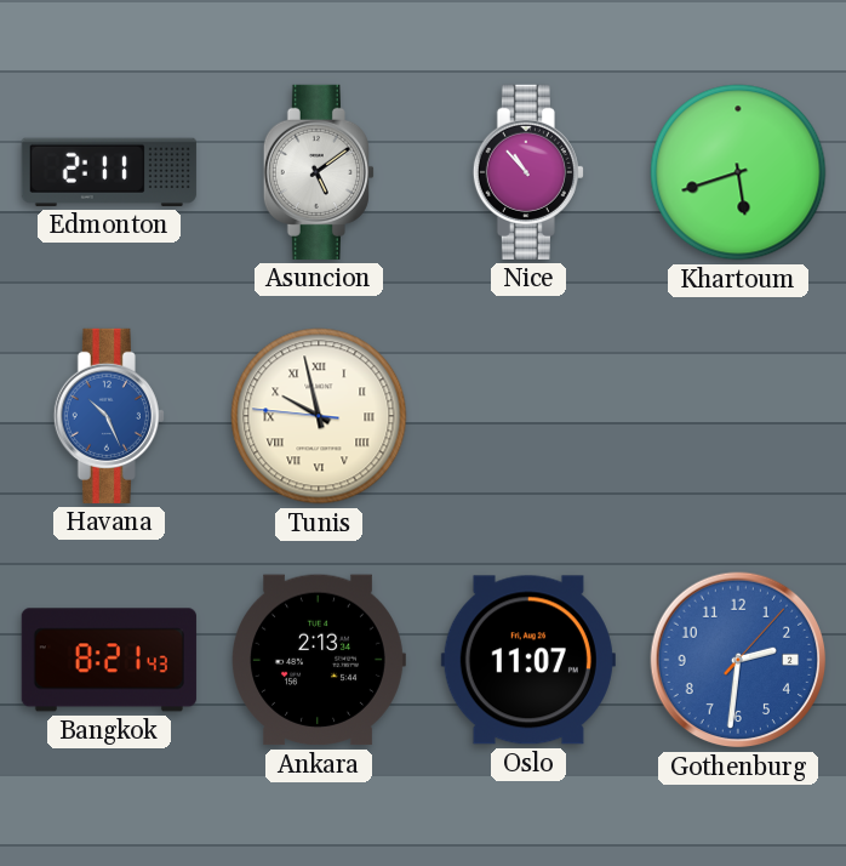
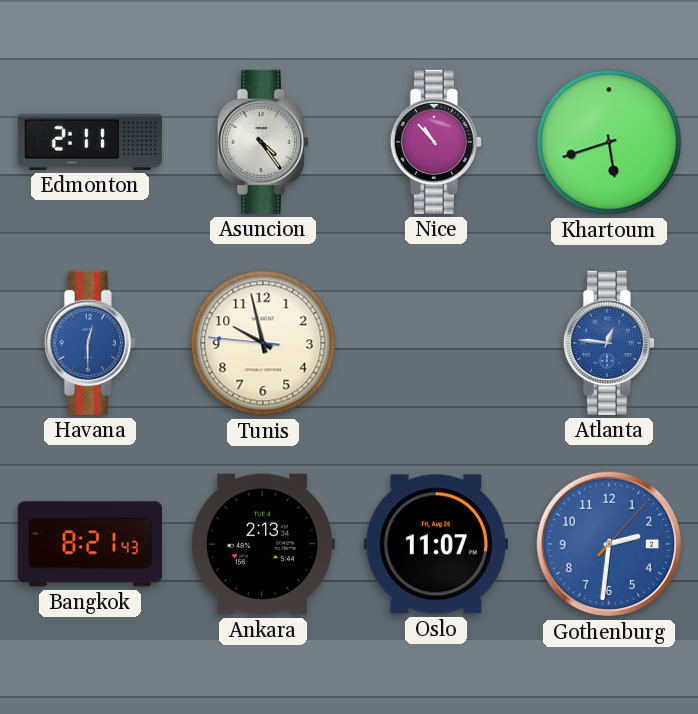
Asuncion: 5:09 -> 4:24 (263, 142)
Havana: 10:26 -> 12:30 (90, 343)
Tunis numerals: Roman -> Arabic (263, 343)
Atlanta: none -> 12:46 (609, 343)
